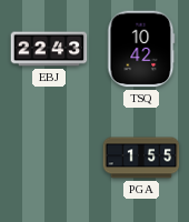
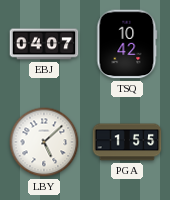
EBJ: 22:43 -> 04:07 (44, 44)
LBY: none -> 5:08 (44, 142)
